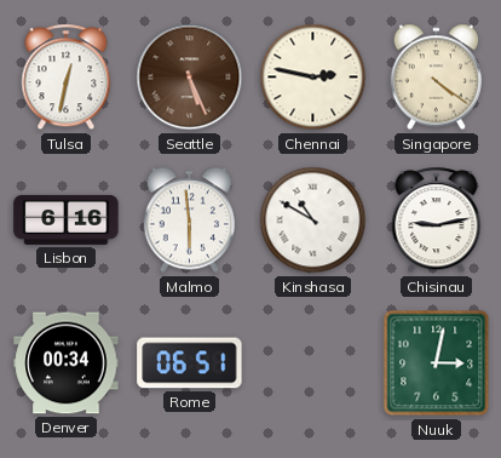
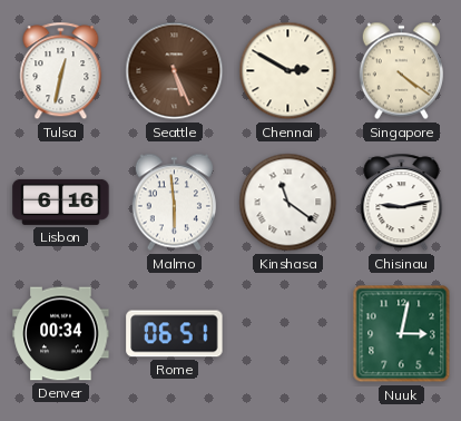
Chennai: 2:47 -> 2:50 (288, 71)
Kinshasa: 10:50 -> 11:21 (288, 203)
